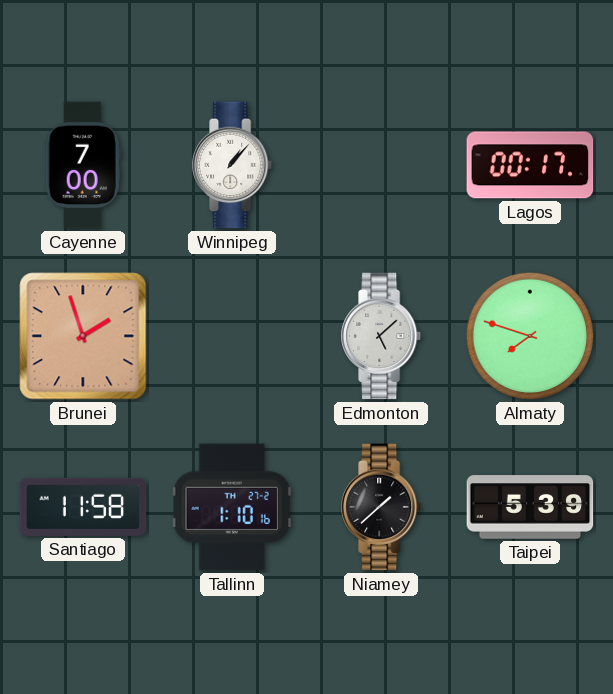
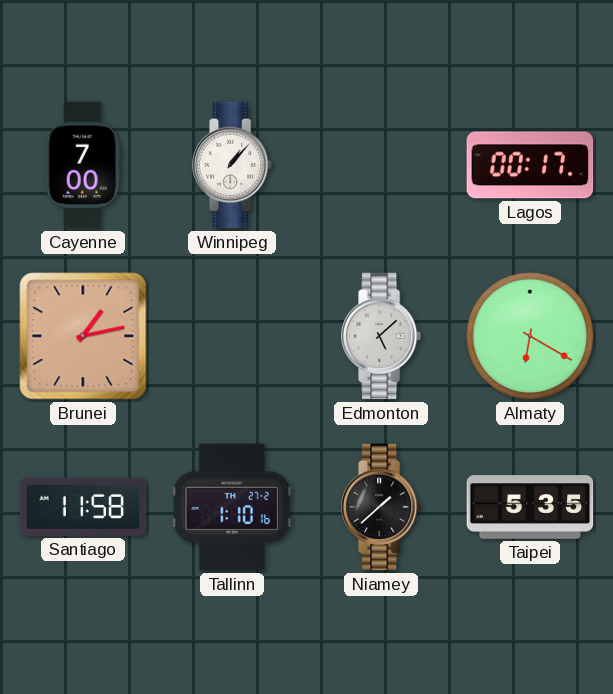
Brunei: 1:57 -> 1:13 (83, 336)
Almaty: 7:48 -> 6:20 (530, 336)
Taipei: 5:39 -> 5:35 (530, 507)
